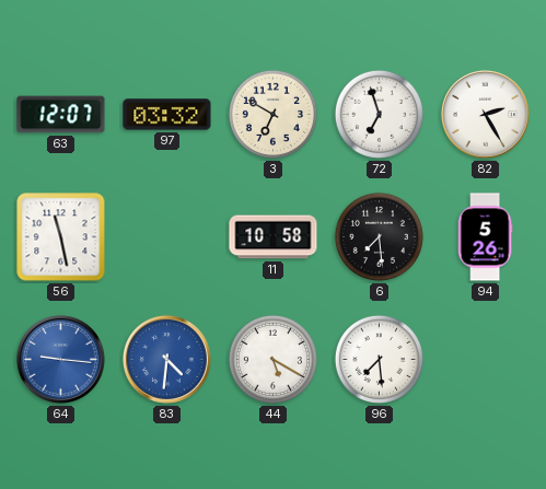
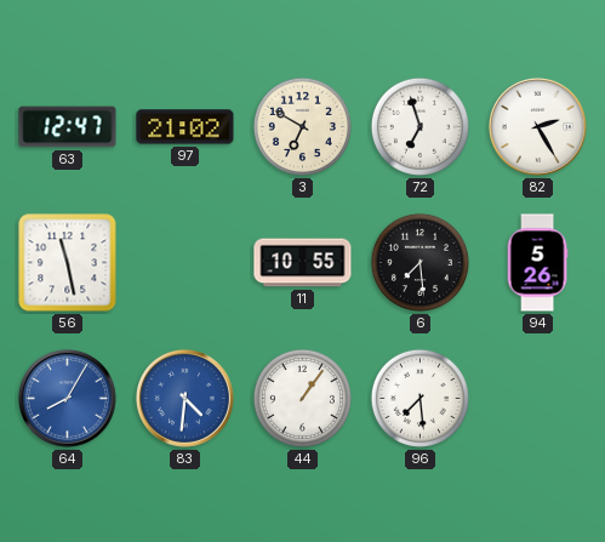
63: 12:07 -> 12:47 (68, 127)
97: 03:32 -> 21:02 (186, 127)
11: 10:58 -> 10:55 (303, 263)
64: 9:16 -> 8:05 (67, 398)
44: 5:20 -> 1:06 (302, 398)
